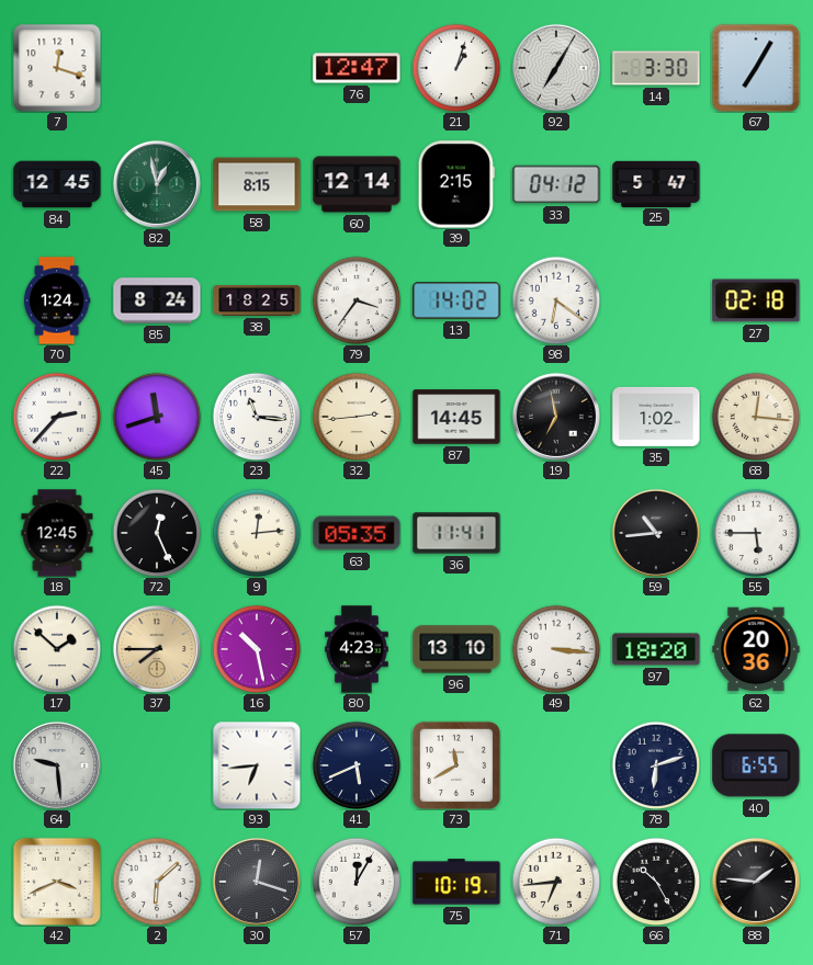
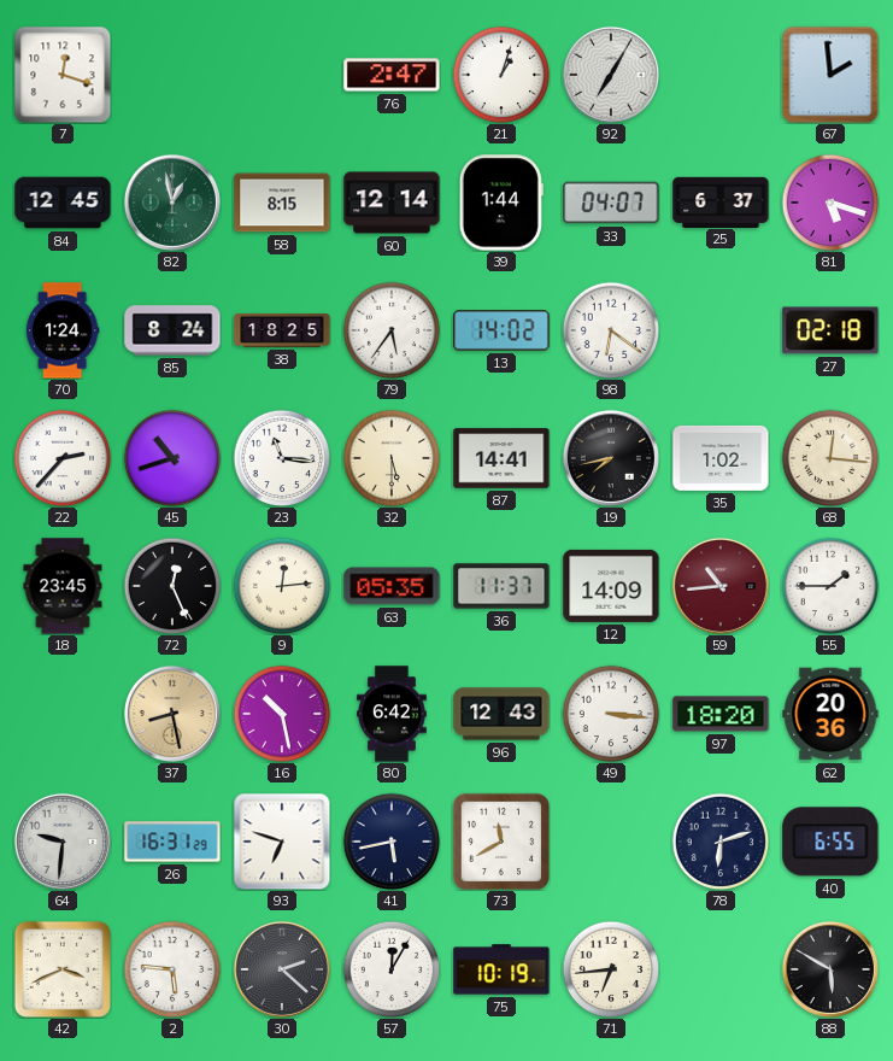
76: 12:47 -> 2:47 (392, 75)
14: 3:30 -> none (656, 68)
67: 7:05 -> 1:59 (830, 75)
39: 2:15 -> 1:44 (501, 203)
33: 04:12 -> 04:07 (611, 203)
25: 5:47 -> 6:37 (721, 201)
81: none -> 5:18 (830, 203)
79: 3:36 -> 5:36 (392, 330)
45: 11:42 -> 10:42 (172, 458)
32: 2:44 -> 5:30 (392, 458)
87: 14:45 -> 14:41 (501, 458)
19: 6:58 -> 7:43 (611, 458)
18: 12:45 -> 23:45 (63, 586)
36: 11:41 -> 11:37 (501, 586)
12: none -> 14:09 (611, 586)
59 dial: black -> burgundy (721, 586)
55: 5:45 -> 1:45 (830, 586)
17: 1:52 -> none (57, 649)
37: 7:45 -> 8:28 (172, 714)
80: 4:23 -> 6:42 (393, 714)
96: 13:10 -> 12:43 (501, 714)
64: 9:29 -> 9:31 (63, 842)
26: none -> 16:31 (172, 842)
93: 6:44 -> 6:48 (282, 842)
41: 5:41 -> 5:43 (392, 842)
2: 6:08 -> 5:46 (172, 969)
30: 12:18 -> 2:22 (282, 969)
66: 10:25 -> none (656, 882)
88: 1:46 -> 5:50 (830, 969)
